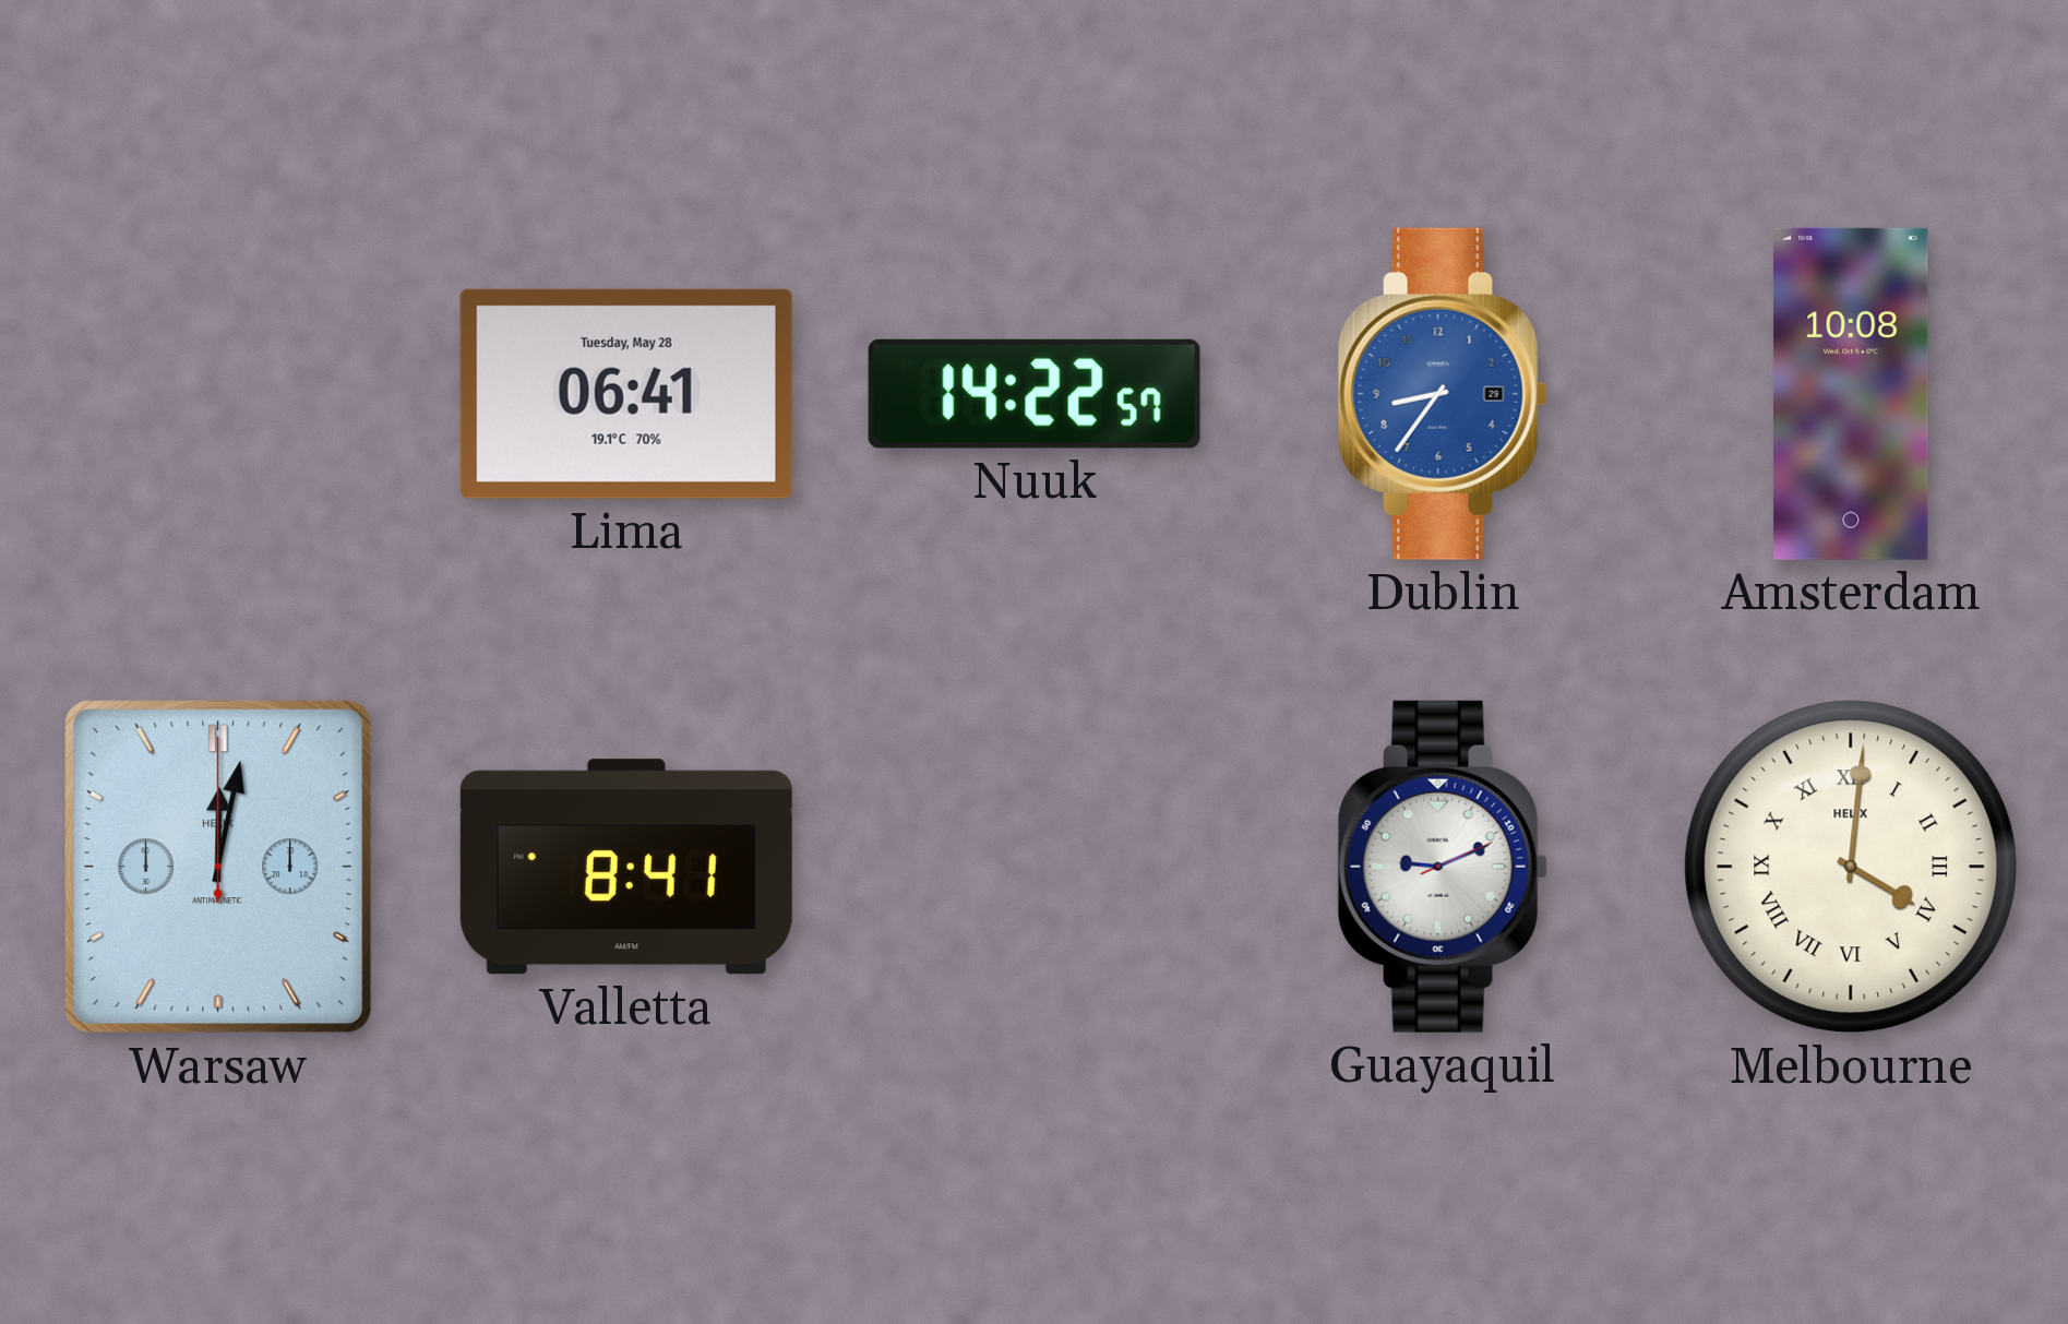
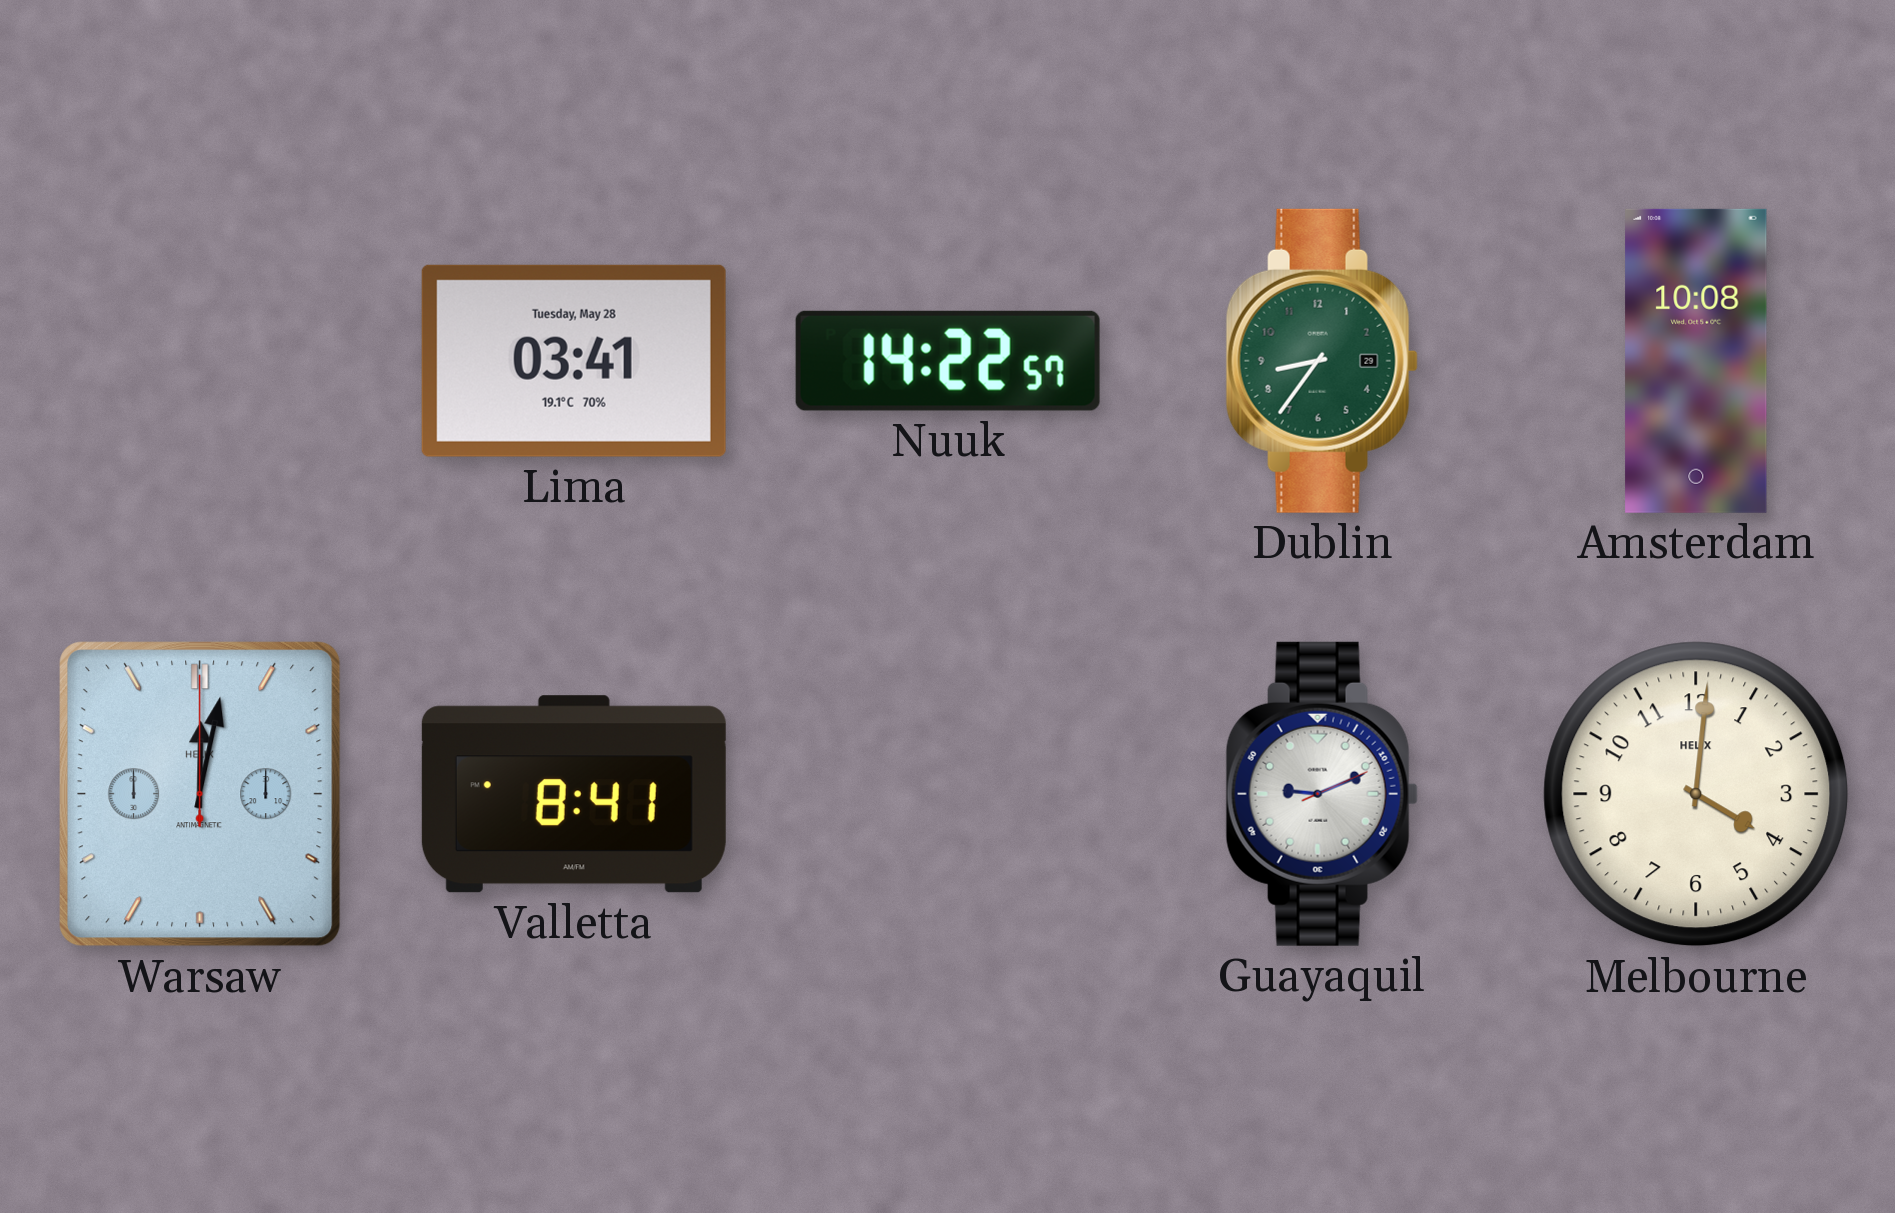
Lima: 06:41 -> 03:41 (574, 361)
Dublin dial: blue -> green (1322, 361)
Melbourne numerals: Roman -> Arabic (1696, 794)
